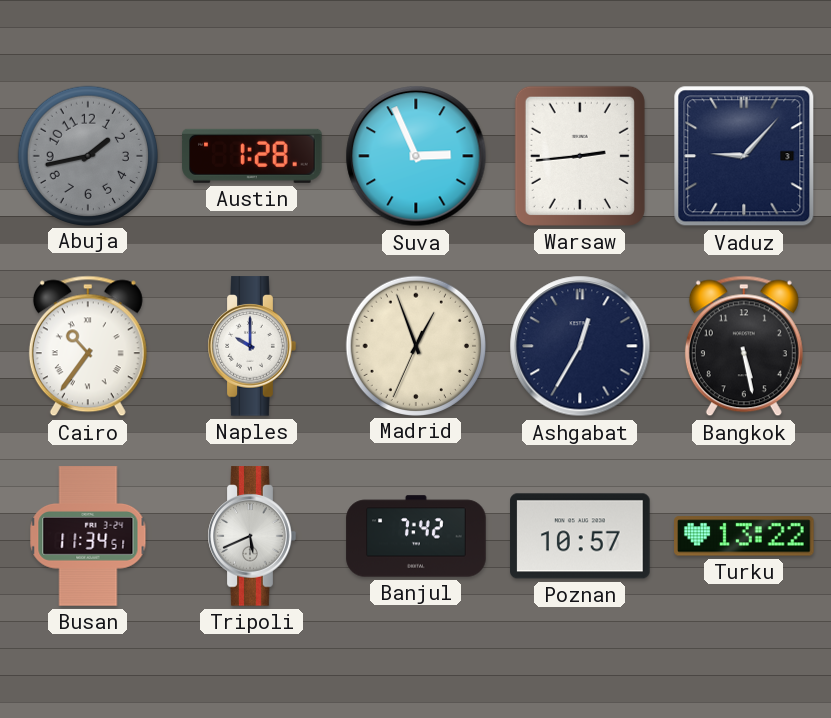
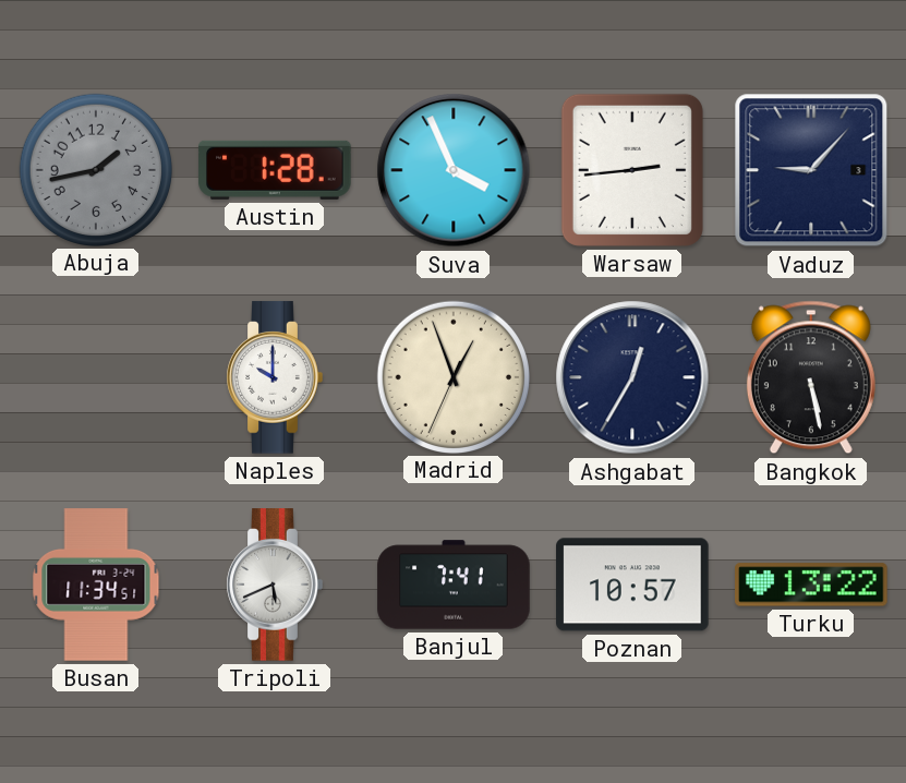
Suva: 2:56 -> 3:56 (454, 170)
Cairo: 10:36 -> none (88, 346)
Banjul: 7:42 -> 7:41 (454, 585)
